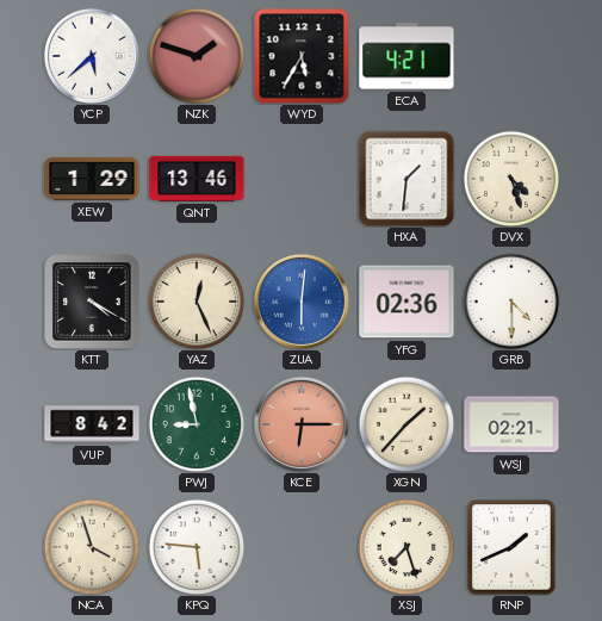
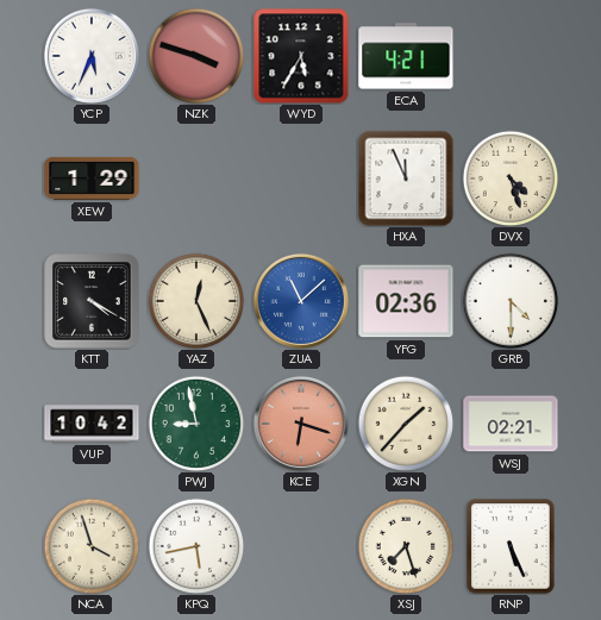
YCP: 5:38 -> 5:34 (92, 56)
NZK: 1:48 -> 3:48 (196, 56)
QNT: 13:46 -> none (197, 179)
HXA: 1:31 -> 11:56 (406, 179)
ZUA: 6:01 -> 11:08 (301, 301)
VUP: 8:42 -> 10:42 (92, 424)
KCE: 6:15 -> 6:18 (301, 424)
KPQ: 5:46 -> 5:43 (196, 546)
RNP: 1:41 -> 5:26 (511, 546)
